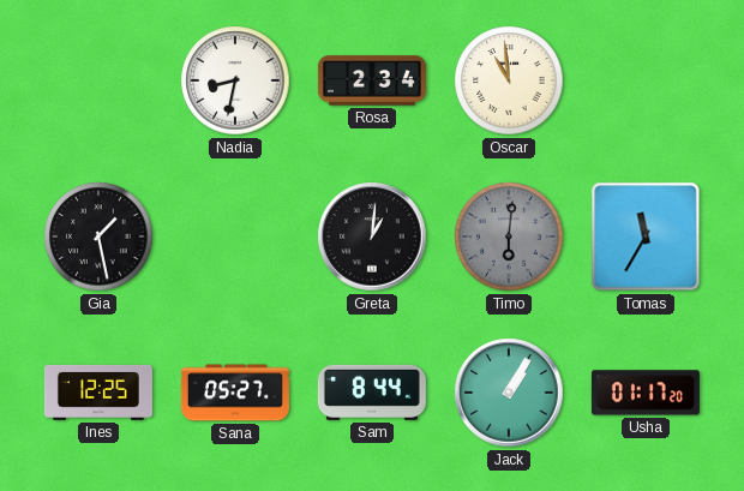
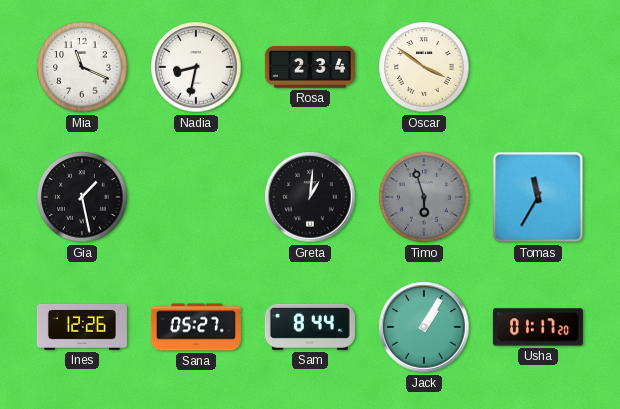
Mia: none -> 11:19 (82, 67)
Oscar: 10:59 -> 3:51 (424, 67)
Timo: 6:01 -> 5:57 (424, 197)
Ines: 12:25 -> 12:26 (82, 327)
